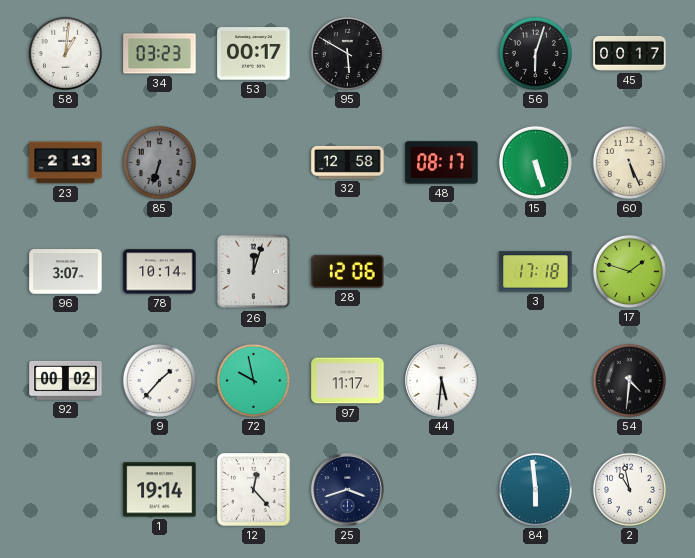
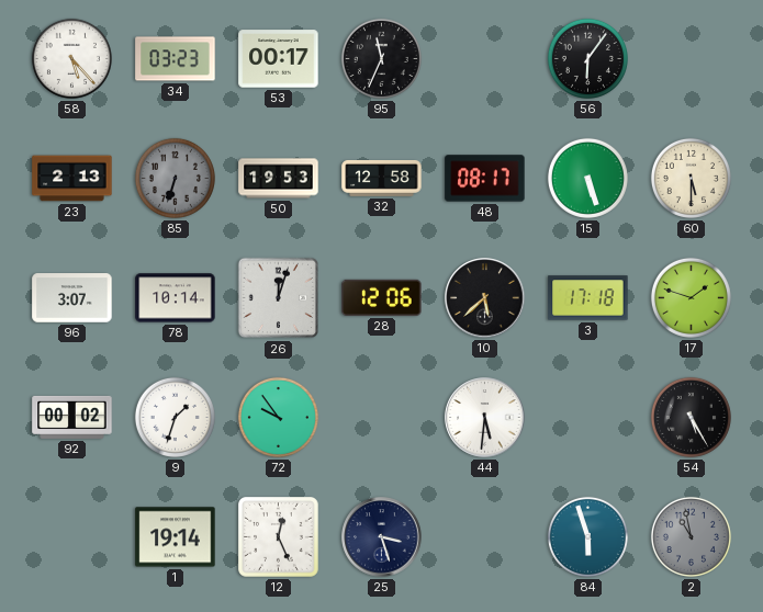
58: 1:01 -> 5:23 (71, 58)
95: 5:50 -> 11:34 (381, 58)
56: 6:03 -> 6:06 (587, 58)
45: 00:17 -> none (630, 53)
50: none -> 19:53 (279, 179)
60: 5:26 -> 5:30 (691, 178)
10: none -> 5:38 (485, 298)
9: 1:37 -> 1:33 (175, 417)
72: 9:58 -> 9:54 (278, 417)
97: 11:17 -> none (348, 381)
54: 4:31 -> 5:25 (691, 417)
12: 12:23 -> 12:26 (279, 537)
25: 3:42 -> 3:27 (382, 537)
84: 5:59 -> 5:57 (587, 536)
2 dial: white -> grey (691, 536)
